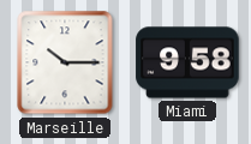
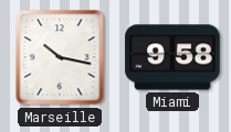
Marseille: 10:15 -> 10:17 (60, 57)
